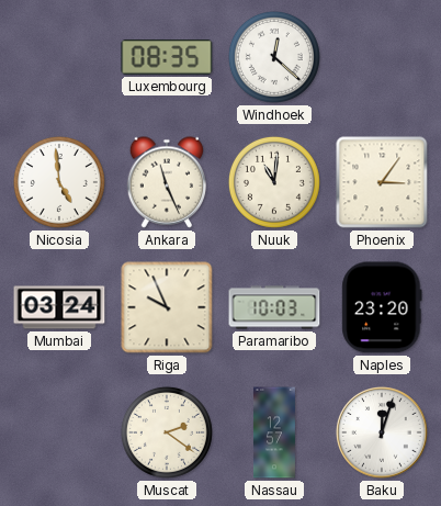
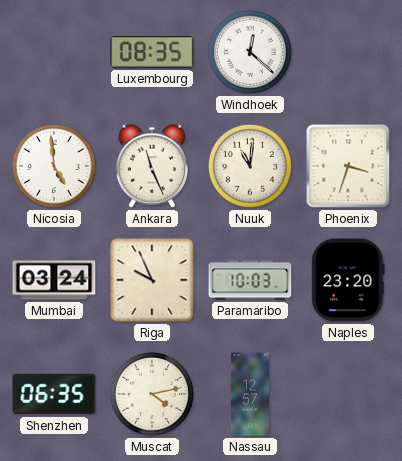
Phoenix: 3:06 -> 3:33 (348, 166)
Shenzhen: none -> 06:35 (54, 394)
Muscat: 2:21 -> 4:13 (152, 394)
Baku: 12:03 -> none (383, 434)
